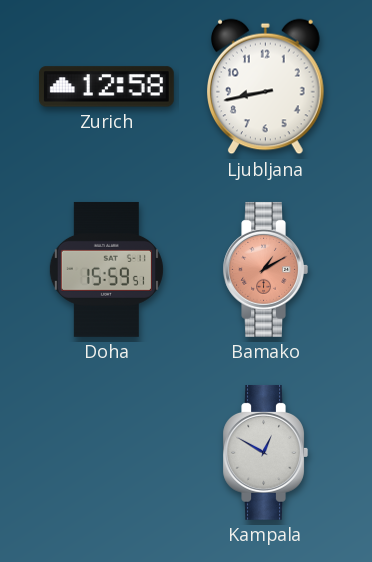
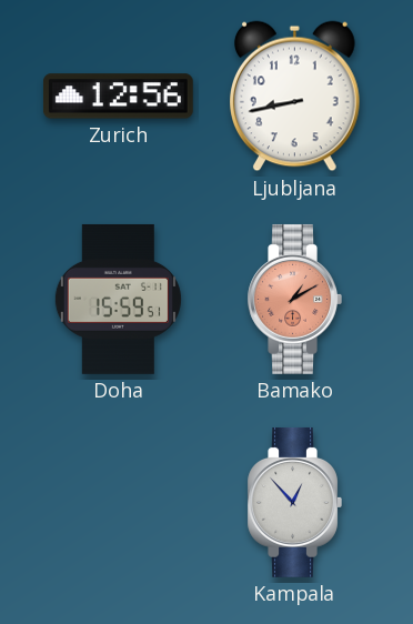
Zurich: 12:58 -> 12:56 (118, 97)
Kampala: 12:50 -> 12:53 (294, 502)
